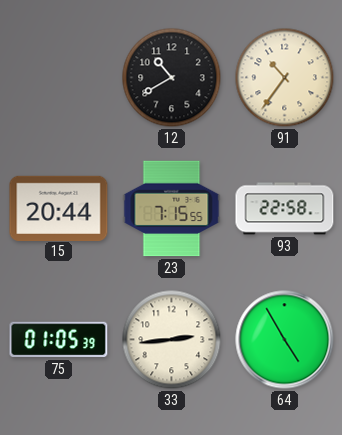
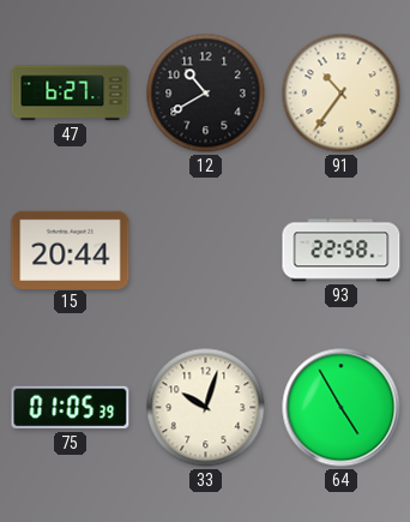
47: none -> 6:27 (71, 94)
23: 7:15 -> none (172, 209)
33: 2:44 -> 10:03 (206, 408)
